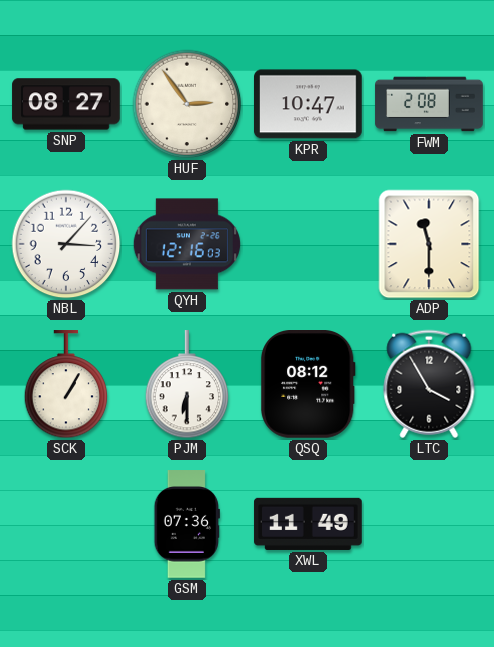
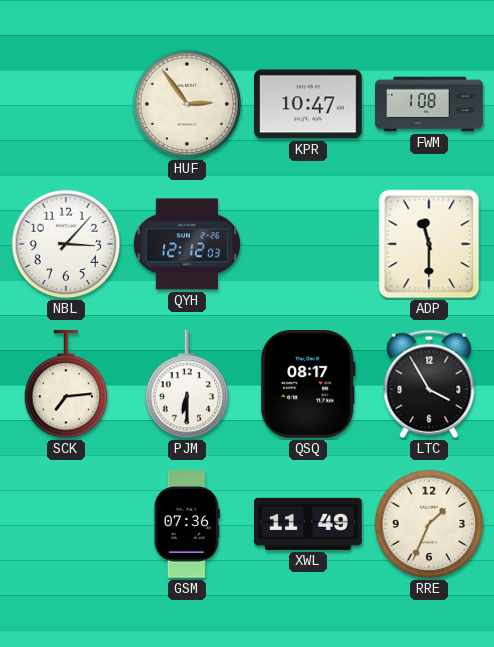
SNP: 08:27 -> none (66, 104)
FWM: 2:08 -> 1:08 (429, 104)
QYH: 12:16 -> 12:12 (187, 244)
SCK: 1:05 -> 7:14 (66, 385)
QSQ: 08:12 -> 08:17 (308, 385)
RRE: none -> 1:34 (429, 524)
